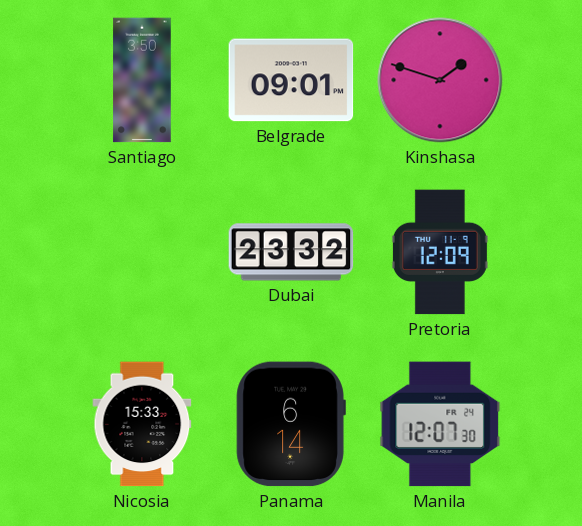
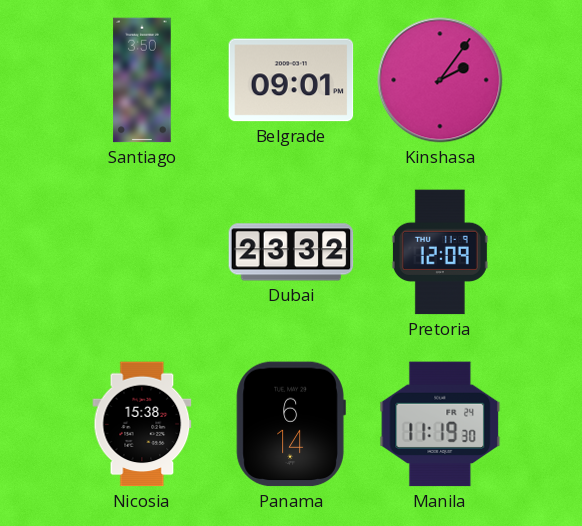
Kinshasa: 1:48 -> 2:06 (440, 80)
Nicosia: 15:33 -> 15:38 (142, 424)
Manila: 12:07 -> 11:19 (440, 424)
